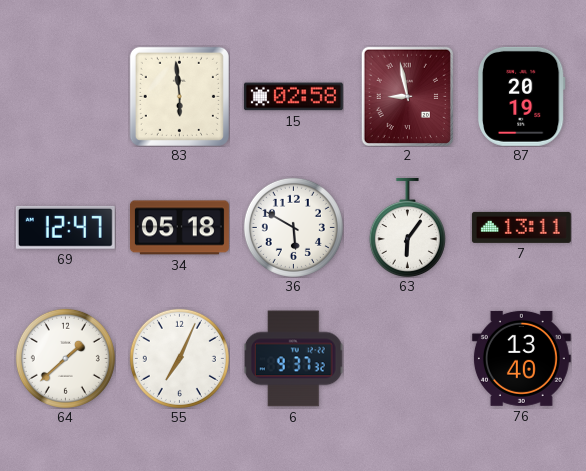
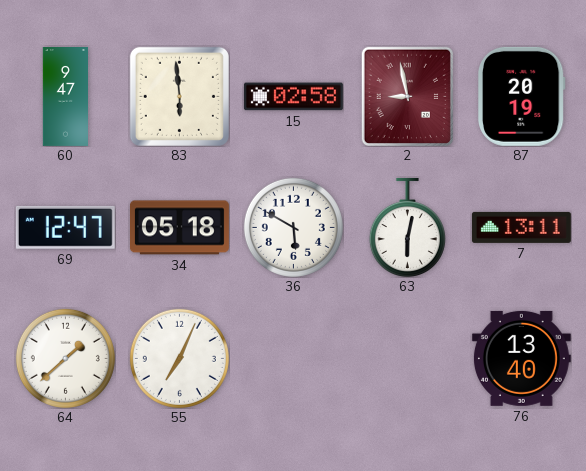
60: none -> 9:47 (65, 97)
63: 6:06 -> 6:02 (407, 227)
6: 9:37 -> none (293, 359)
